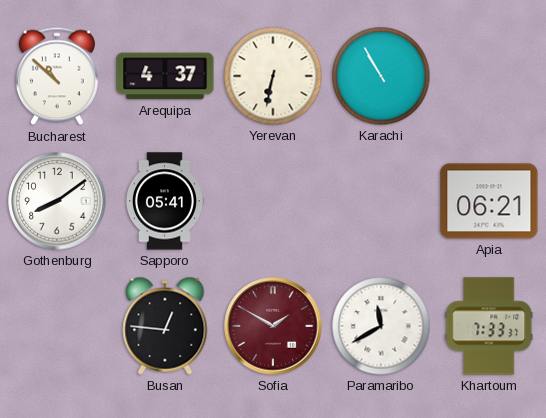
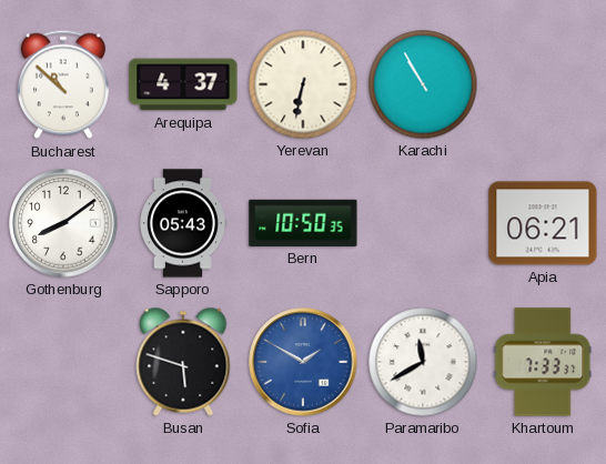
Sapporo: 05:41 -> 05:43 (183, 223)
Bern: none -> 10:50 (303, 223)
Busan: 12:46 -> 5:48 (183, 362)
Sofia dial: burgundy -> blue (303, 362)
